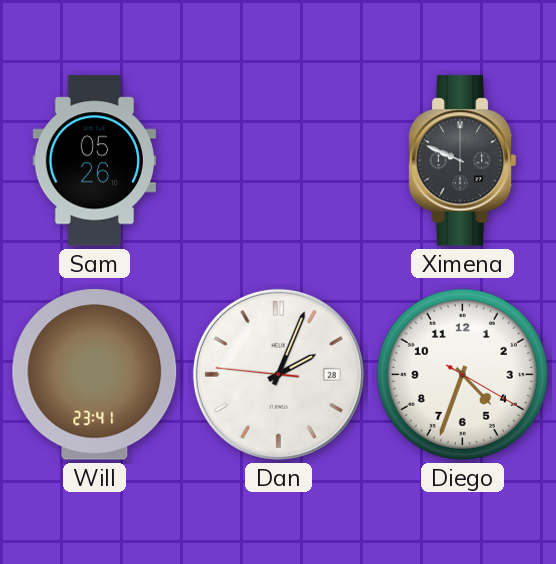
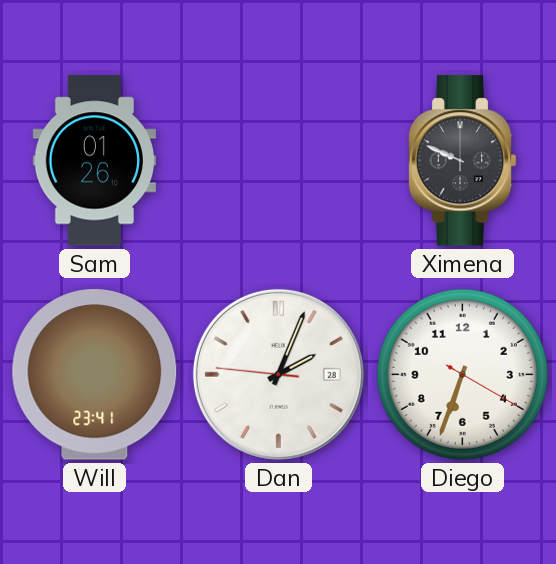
Sam: 05:26 -> 01:26 (94, 161)
Diego: 4:33 -> 6:33 (462, 374)
